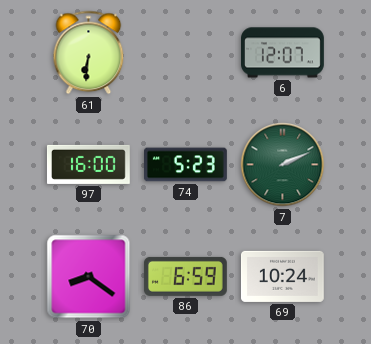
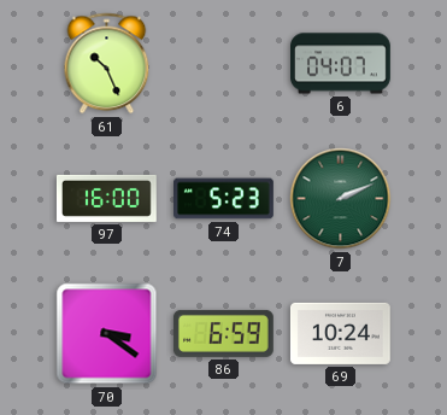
61: 6:31 -> 10:26 (107, 64)
6: 12:07 -> 04:07 (341, 64)
70: 8:21 -> 3:21 (107, 334)
